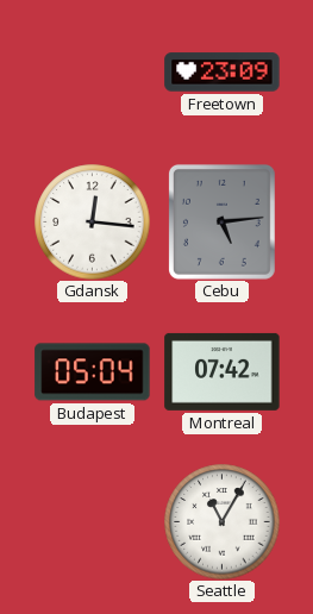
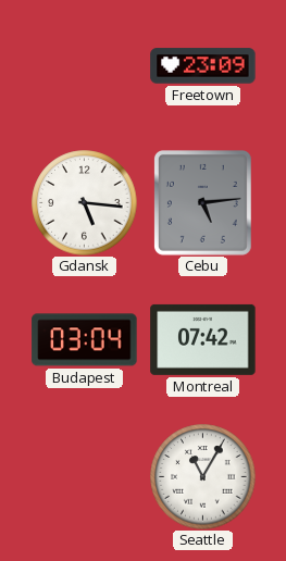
Gdansk: 12:16 -> 5:16 (85, 203)
Budapest: 05:04 -> 03:04 (85, 340)
